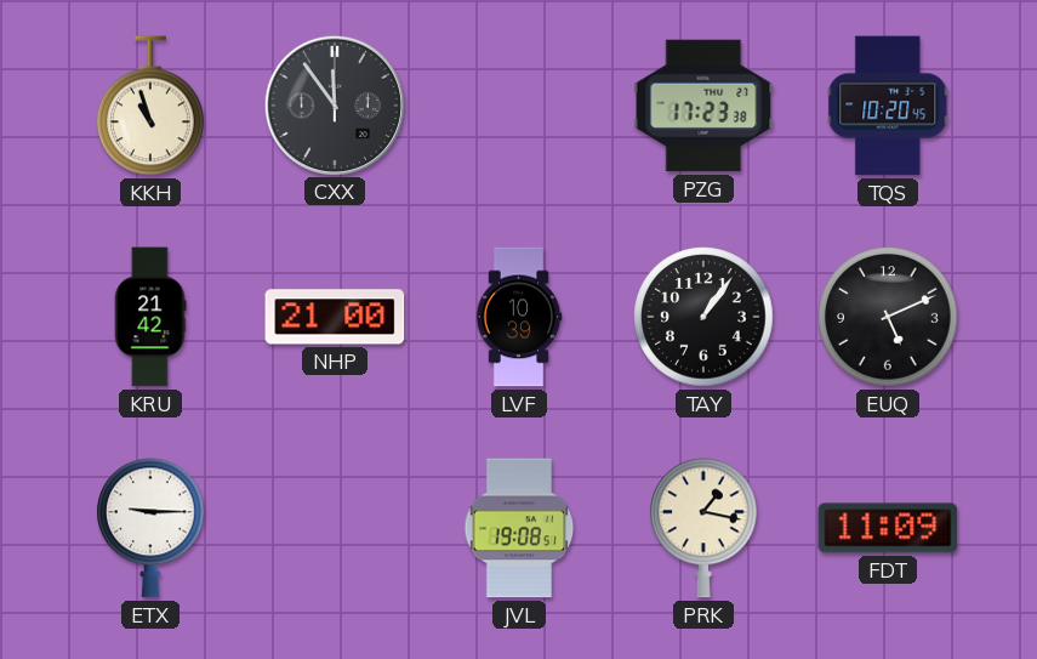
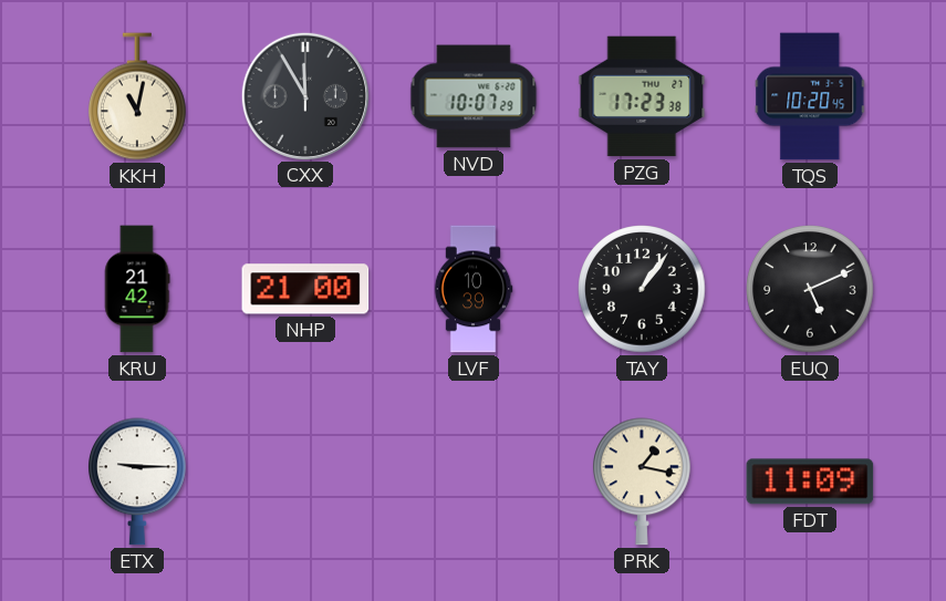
KKH: 10:57 -> 11:02 (138, 96)
CXX: 11:54 -> 11:55 (304, 95)
NVD: none -> 10:07 (474, 96)
JVL: 19:08 -> none (519, 528)
